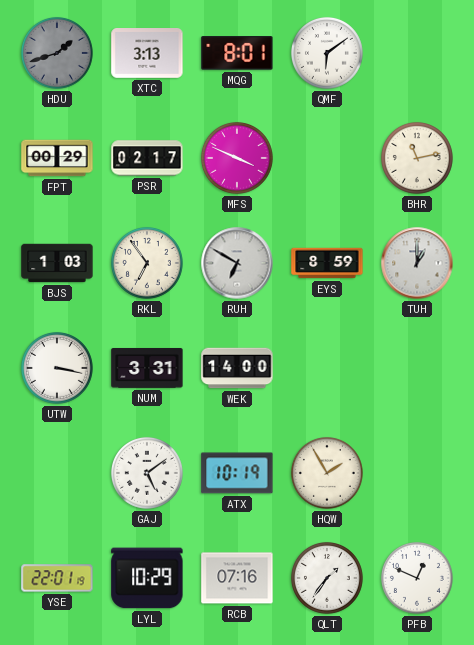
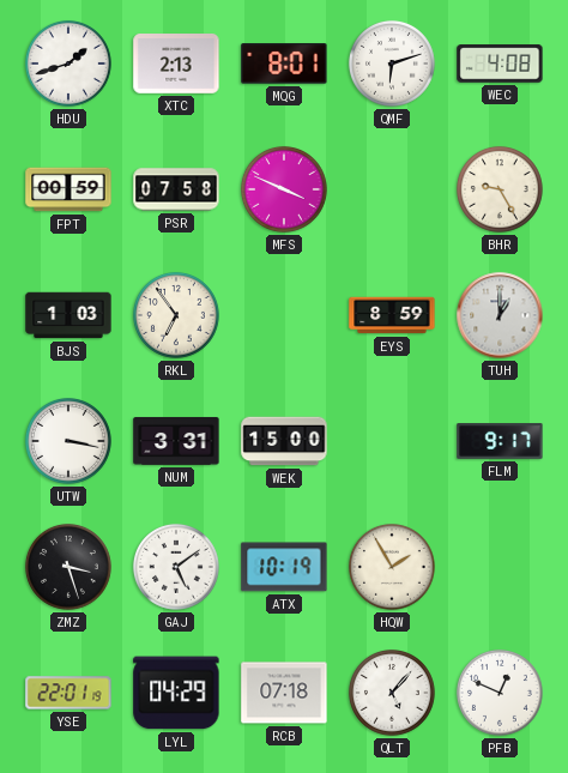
HDU dial: grey -> white (68, 64)
XTC: 3:13 -> 2:13 (176, 65)
QMF: 6:09 -> 6:12 (392, 64)
WEC: none -> 4:08 (500, 64)
FPT: 00:29 -> 00:59 (68, 189)
PSR: 02:17 -> 07:58 (176, 189)
BHR: 11:13 -> 9:25 (500, 189)
RUH: 6:50 -> none (237, 263)
WEK: 14:00 -> 15:00 (284, 441)
FLM: none -> 9:17 (500, 441)
ZMZ: none -> 3:27 (68, 567)
LYL: 10:29 -> 04:29 (176, 693)
RCB: 07:16 -> 07:18 (284, 693)
QLT: 1:36 -> 5:07 (392, 693)
